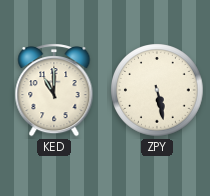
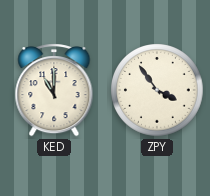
ZPY: 5:28 -> 3:54 (157, 90)
